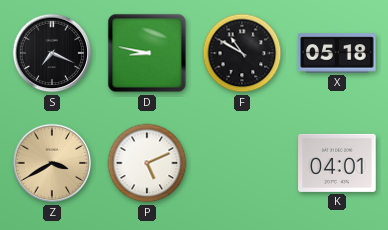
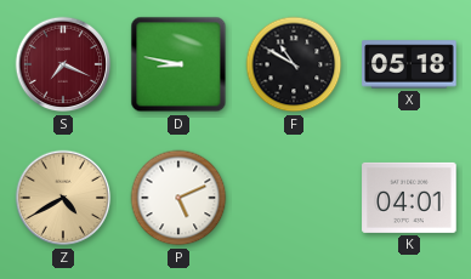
S dial: black -> burgundy (63, 64)
Z: 3:40 -> 4:40 (63, 198)
